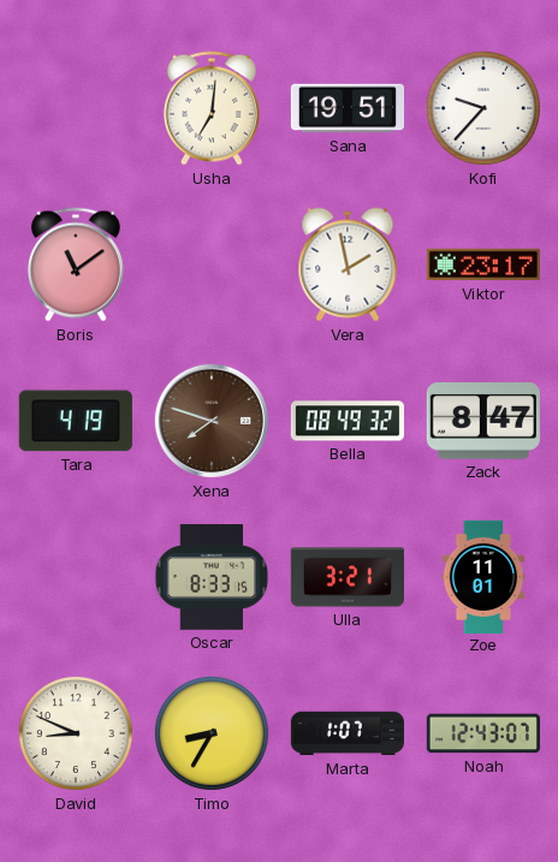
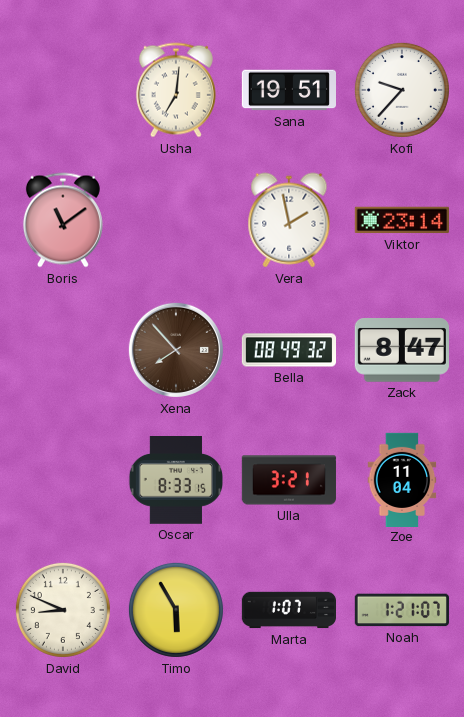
Viktor: 23:17 -> 23:14 (402, 220)
Tara: 4:19 -> none (76, 421)
Xena: 7:48 -> 7:53 (176, 350)
Zoe: 11:01 -> 11:04 (402, 479)
Timo: 8:35 -> 5:55 (176, 610)
Noah: 12:43 -> 1:21 (402, 610)
